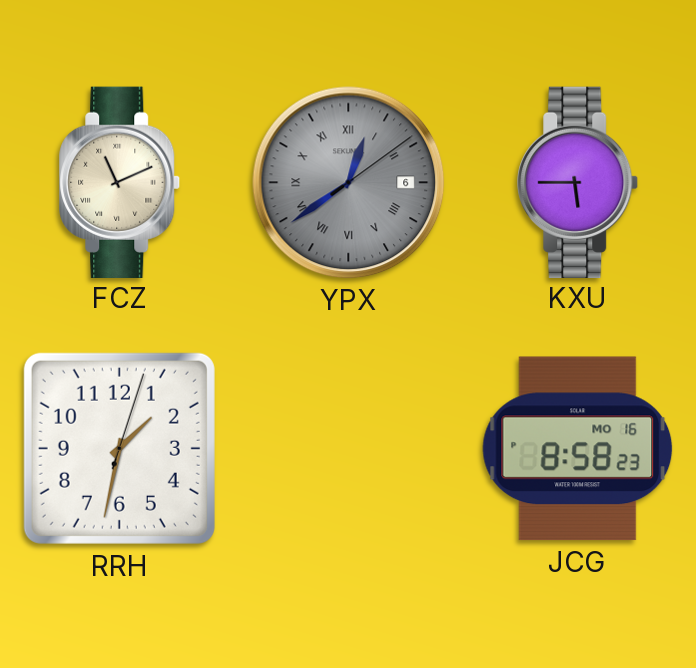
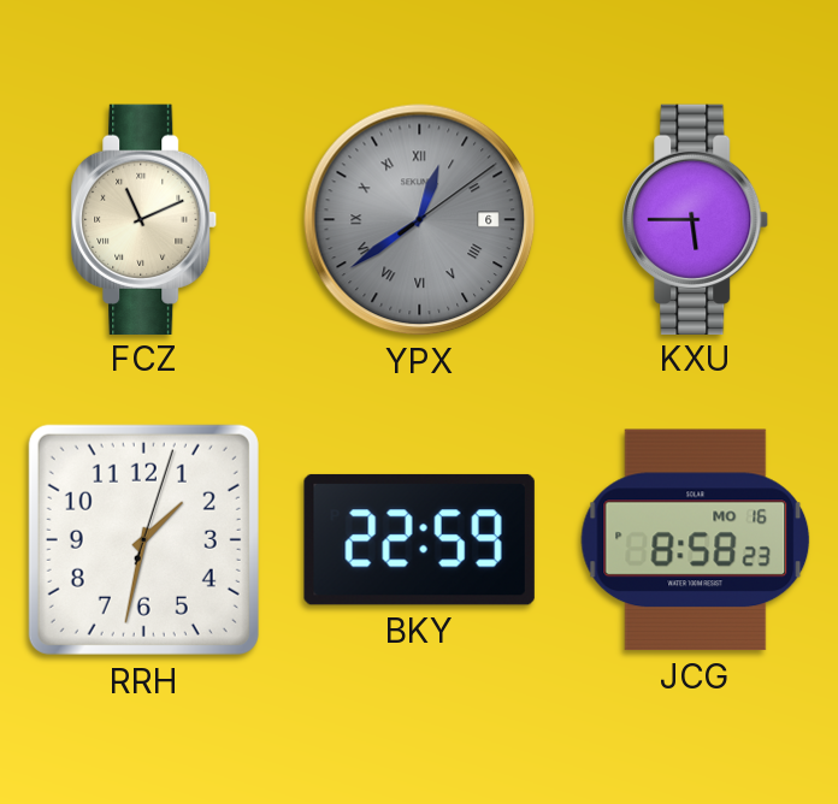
BKY: none -> 22:59 (419, 539)
